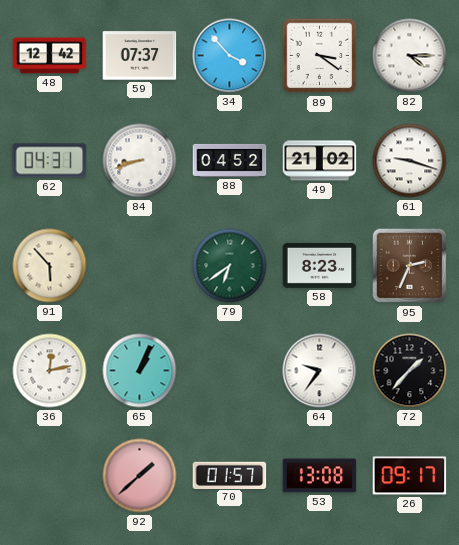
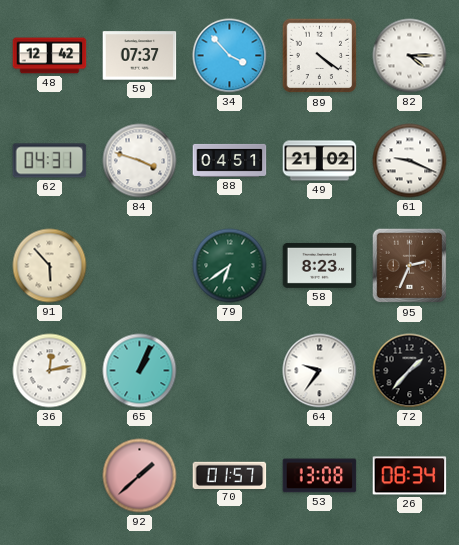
89: 3:21 -> 4:21 (320, 56)
84: 8:42 -> 3:48 (140, 161)
88: 04:52 -> 04:51 (230, 160)
61: 9:18 -> 9:19 (410, 161)
26: 09:17 -> 08:34 (410, 476)
